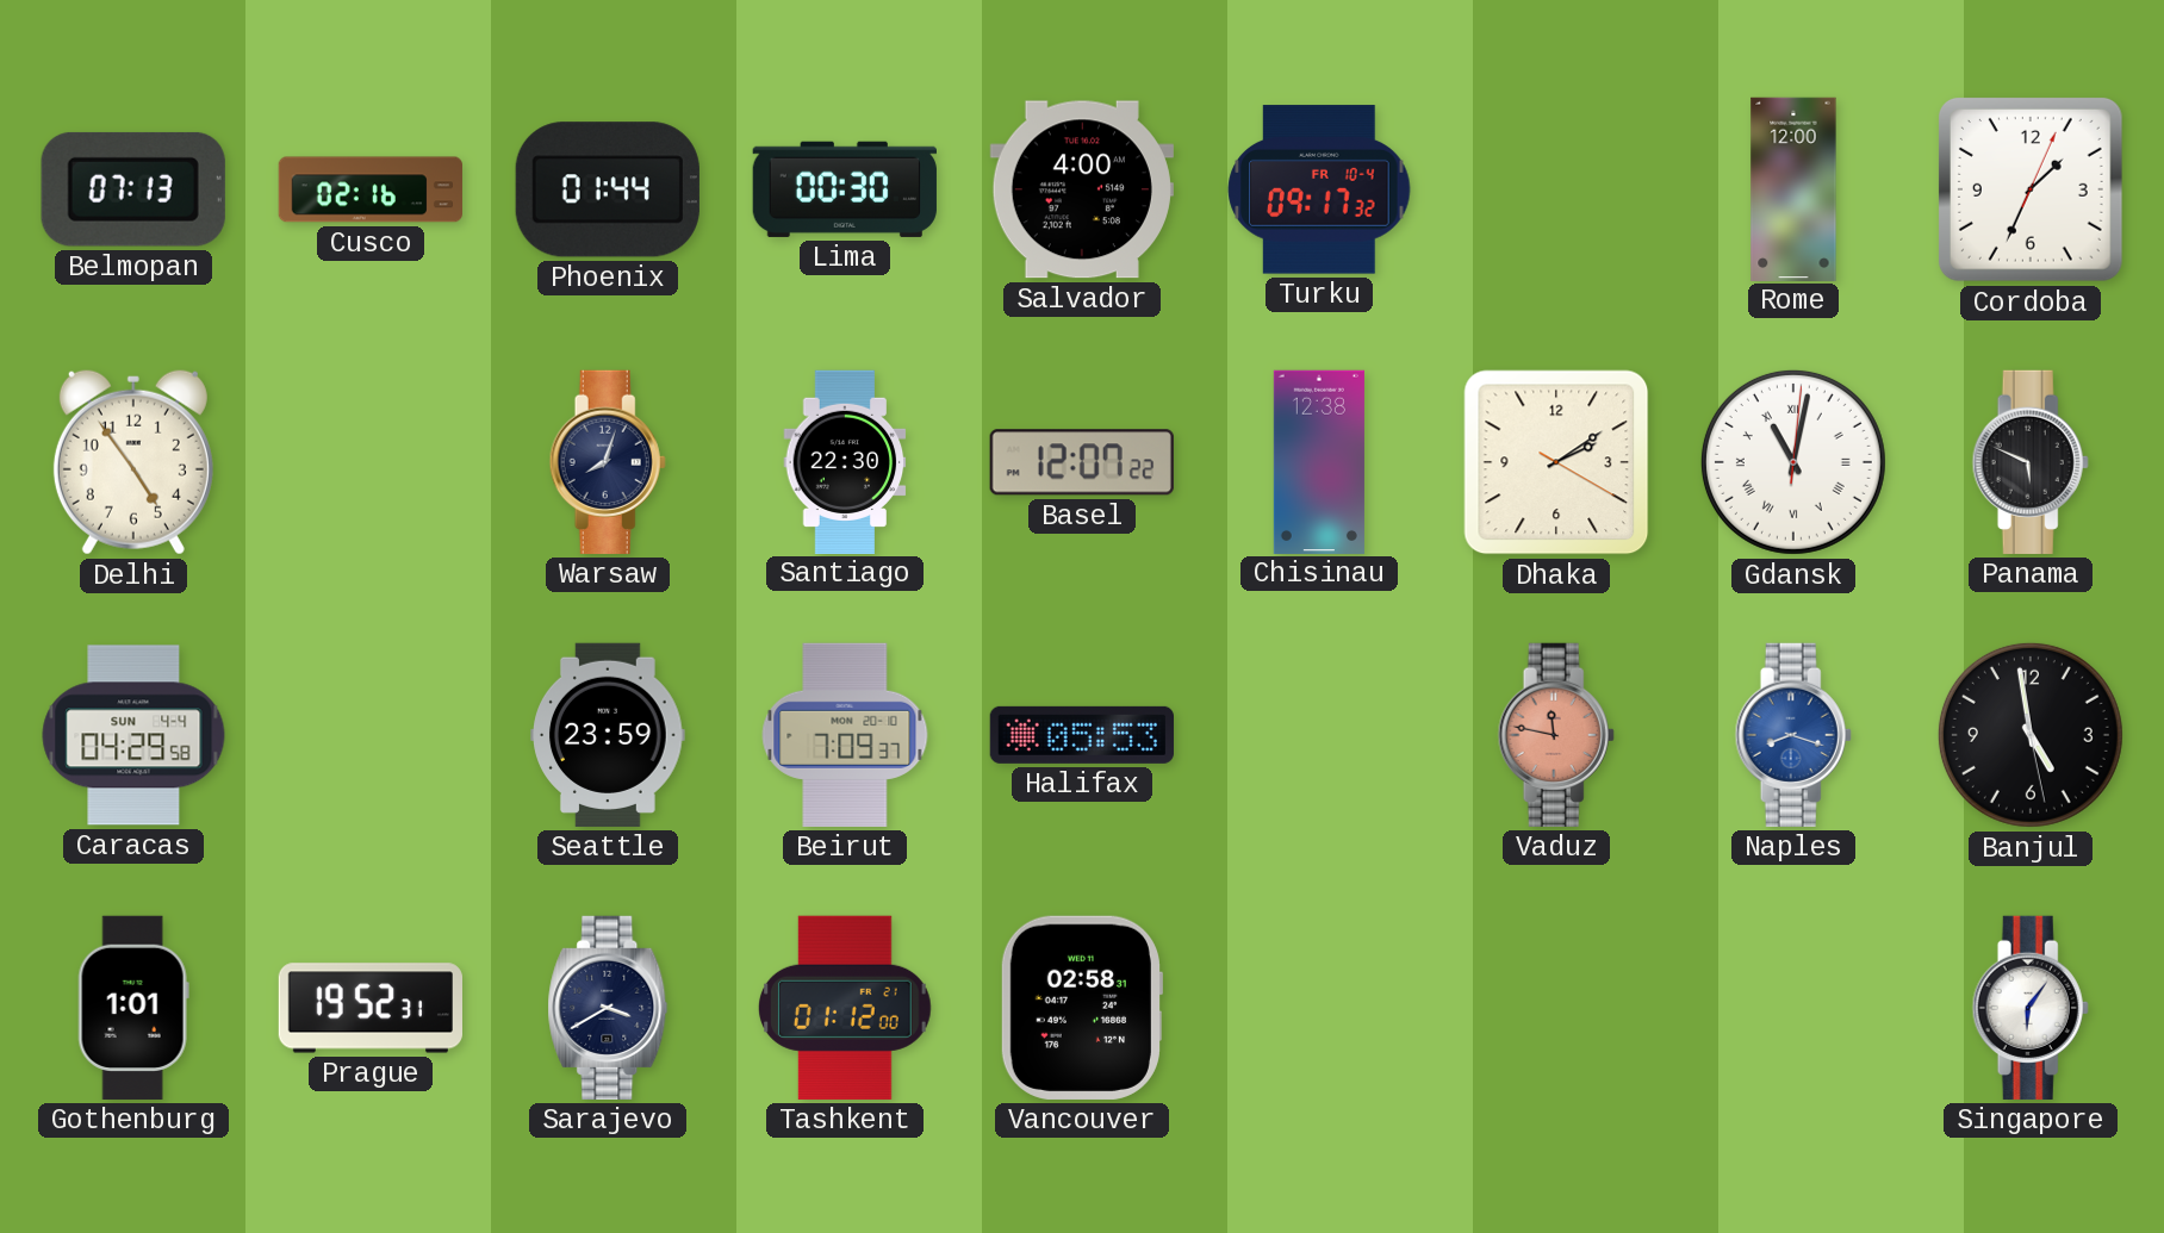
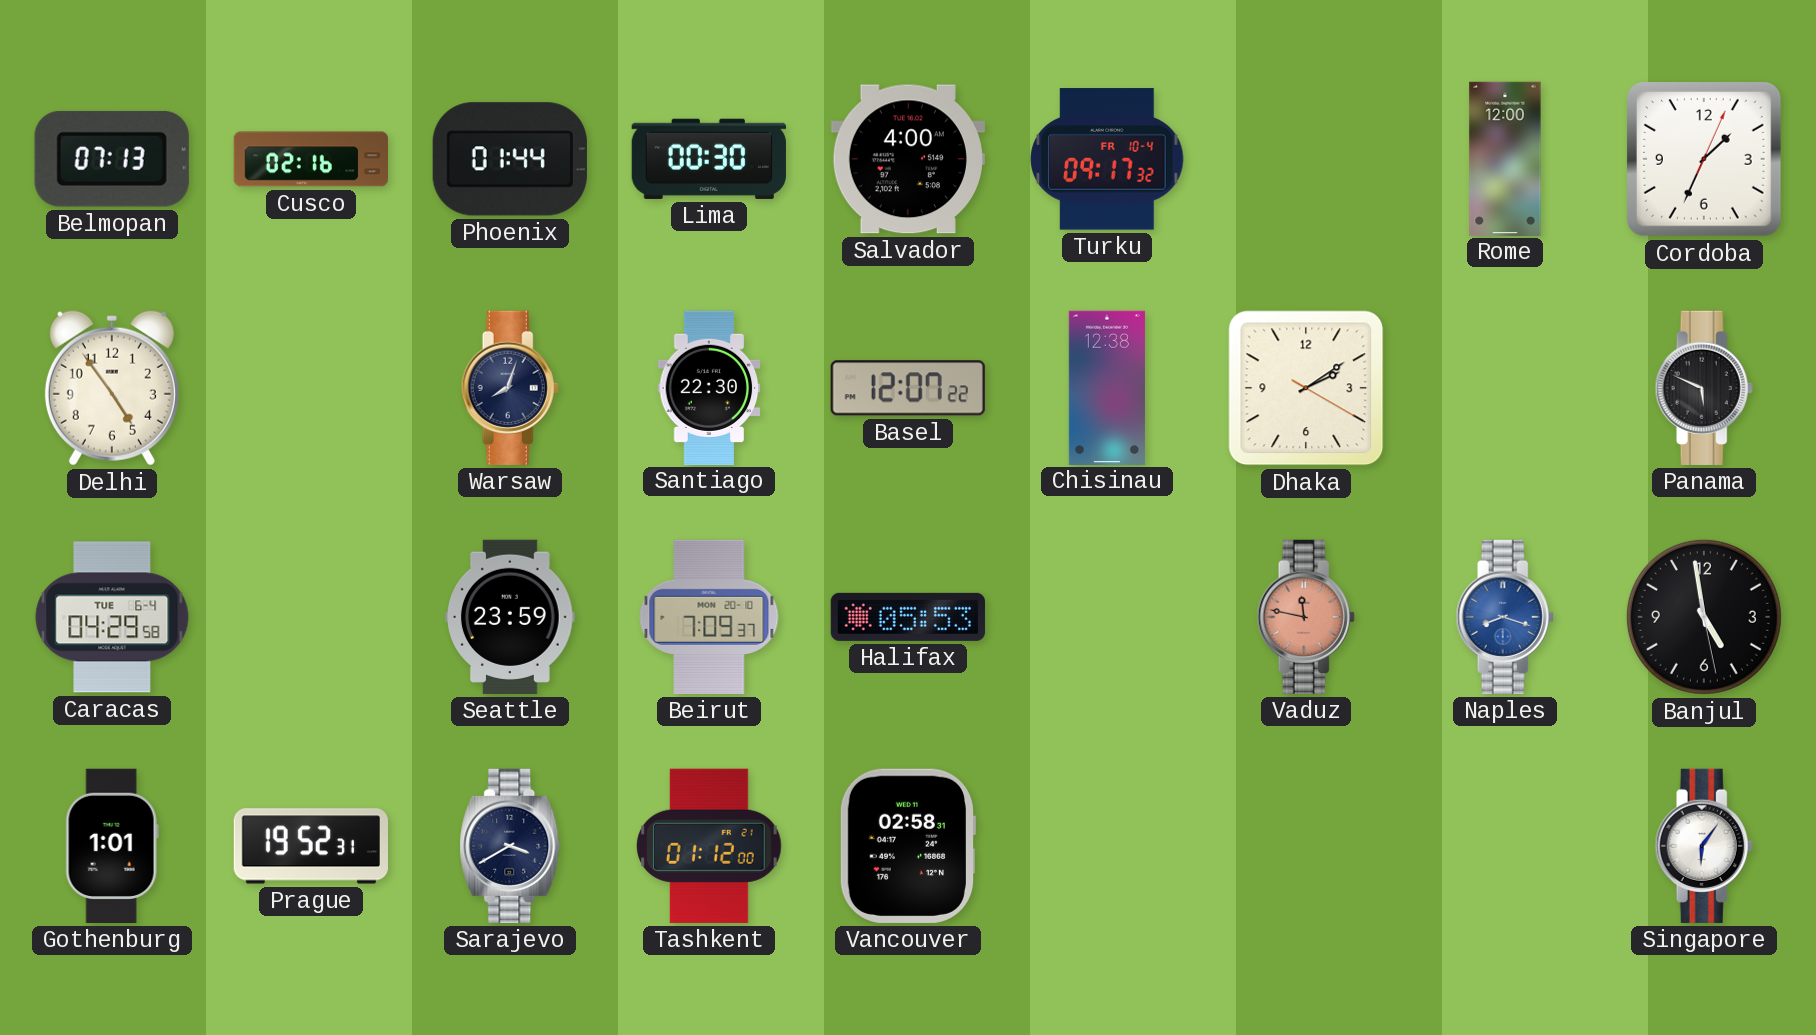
Gdansk: 11:02 -> none (1793, 462)
Caracas date: SUN 4-4 -> TUE 6-4 (112, 617)
